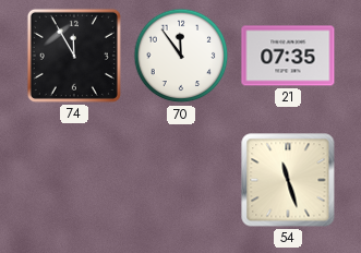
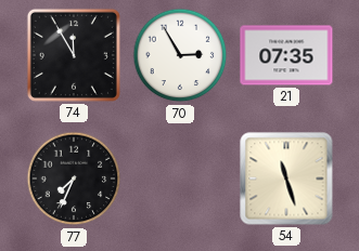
70: 11:54 -> 2:55 (180, 55)
77: none -> 7:34 (74, 179)
